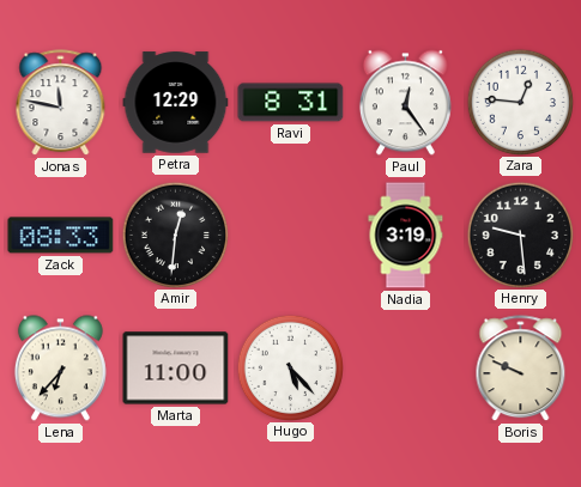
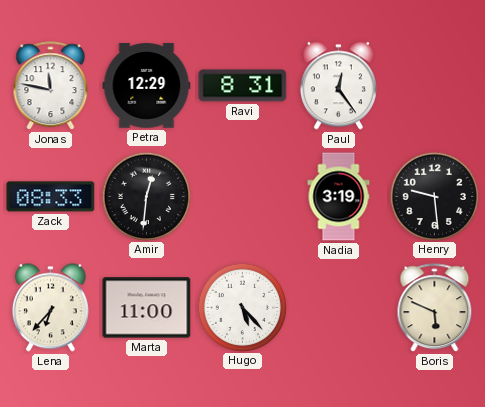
Zara: 12:46 -> none (520, 102)
Boris: 9:49 -> 5:49 (435, 308)
